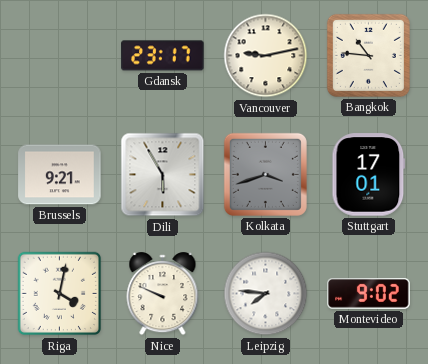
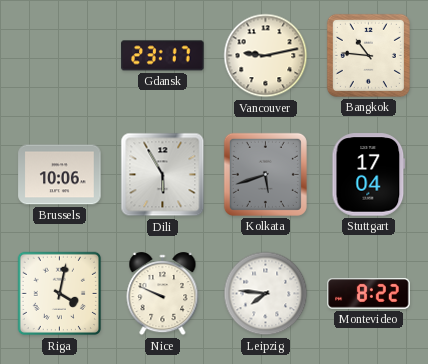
Brussels: 9:21 -> 10:06 (60, 175)
Kolkata: 3:42 -> 5:42 (265, 174)
Stuttgart: 17:01 -> 17:04 (369, 175)
Montevideo: 9:02 -> 8:22 (369, 294)
